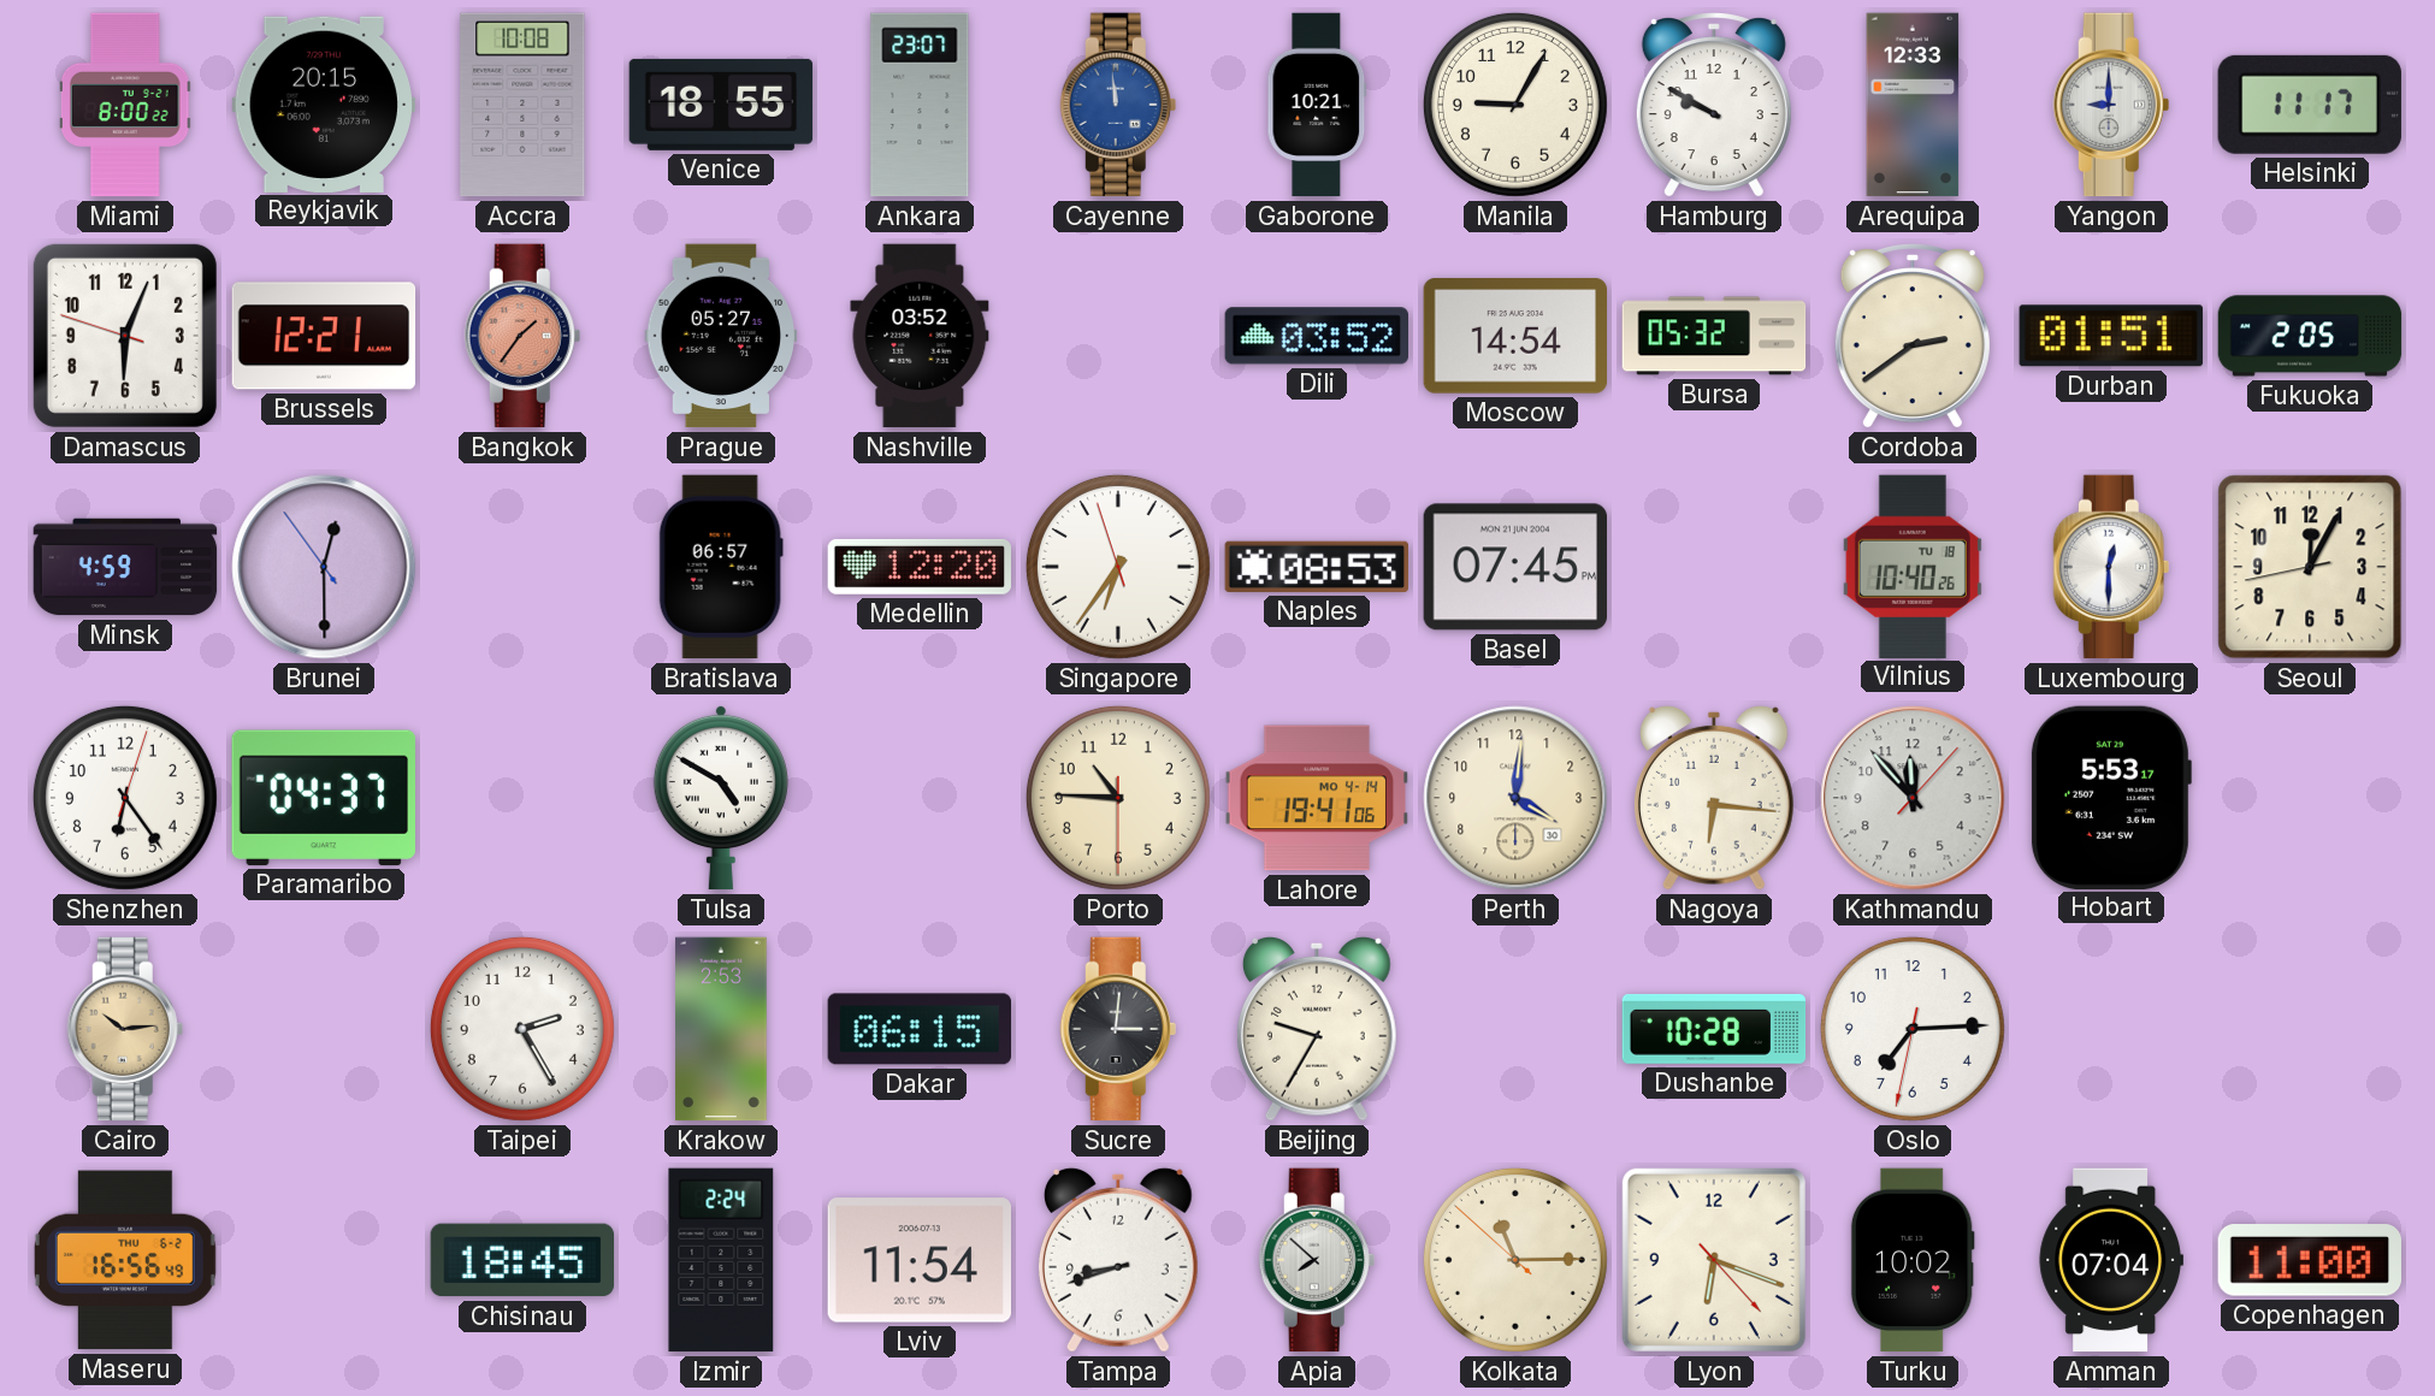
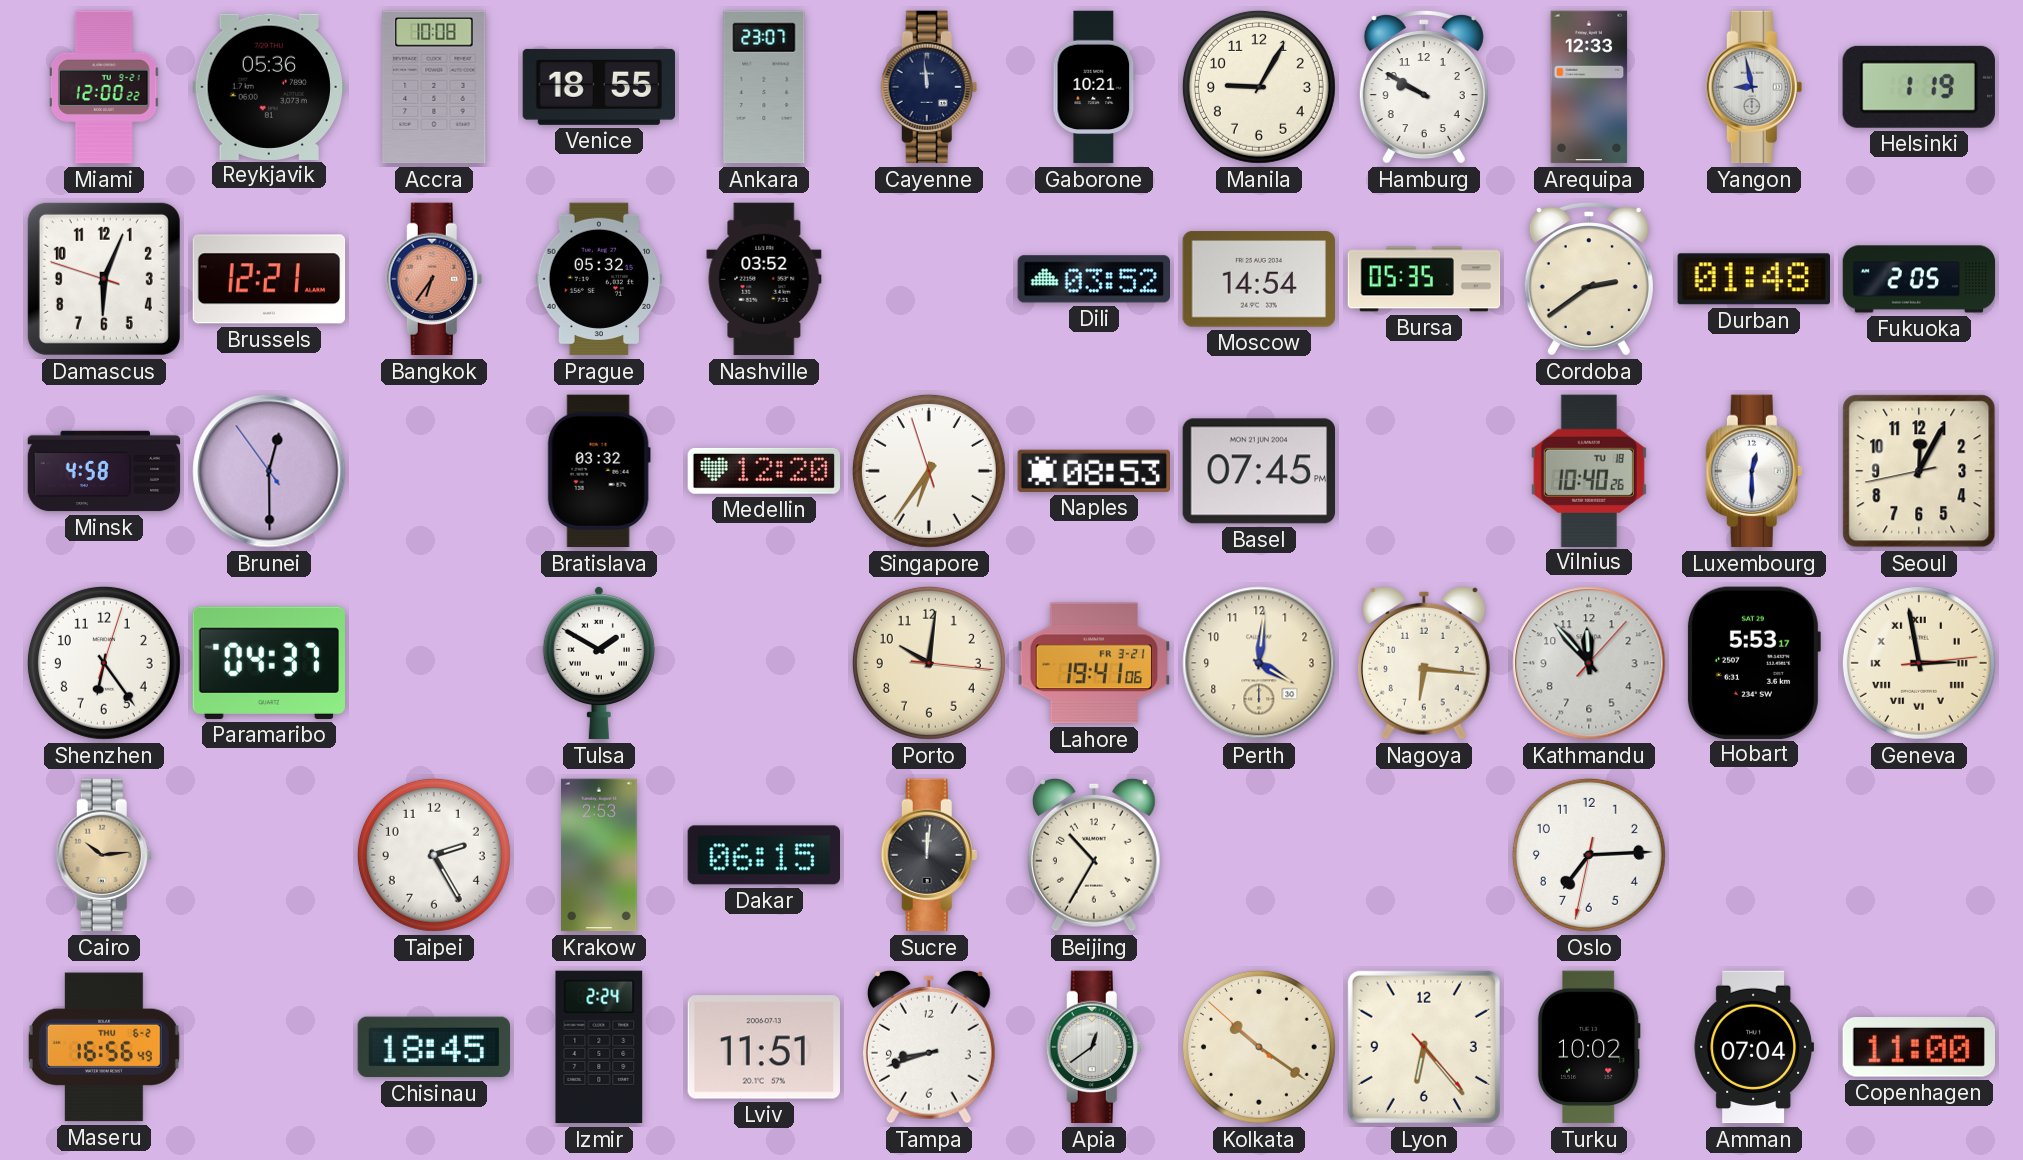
Miami: 8:00 -> 12:00 (104, 87)
Reykjavik: 20:15 -> 05:36 (268, 86)
Cayenne dial: blue -> navy (929, 87)
Yangon: 9:00 -> 8:58 (1754, 87)
Helsinki: 11:17 -> 1:19 (1919, 87)
Bangkok: 1:36 -> 6:36 (434, 279)
Prague: 05:27 -> 05:32 (599, 279)
Bursa: 05:32 -> 05:35 (1424, 279)
Durban: 01:51 -> 01:48 (1754, 279)
Minsk: 4:59 -> 4:58 (104, 471)
Bratislava: 06:57 -> 03:32 (599, 471)
Tulsa: 4:50 -> 1:50 (599, 663)
Porto: 10:45 -> 10:01 (929, 663)
Lahore date: MO 4-14 -> FR 3-21 (1094, 663)
Geneva: none -> 2:58 (1919, 663)
Sucre: 3:01 -> 12:01 (929, 855)
Beijing: 9:35 -> 10:35 (1094, 855)
Dushanbe: 10:28 -> none (1714, 1029)
Lviv: 11:54 -> 11:51 (763, 1047)
Apia: 7:52 -> 12:39 (1094, 1047)
Kolkata: 11:14 -> 10:20 (1259, 1047)
Lyon: 6:18 -> 6:23 (1424, 1047)
